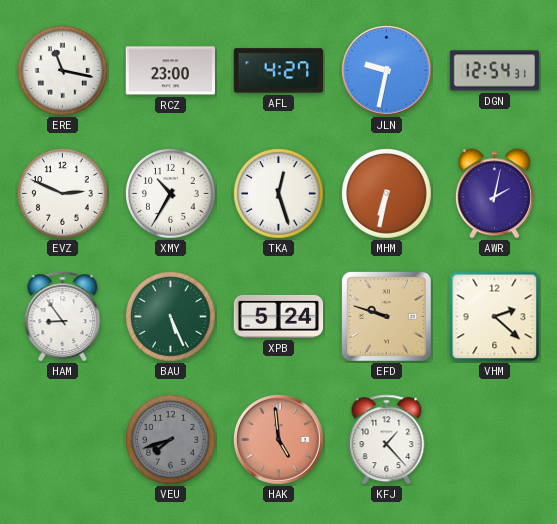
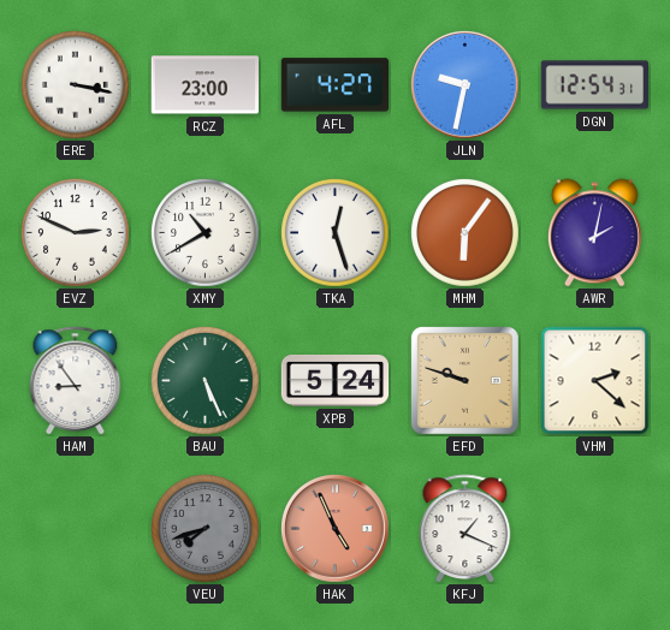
ERE: 11:17 -> 3:17 (76, 85)
XMY: 10:35 -> 10:40 (206, 233)
MHM: 6:32 -> 6:06 (466, 233)
HAK: 4:59 -> 4:56 (336, 529)
KFJ: 1:23 -> 1:19 (466, 528)
